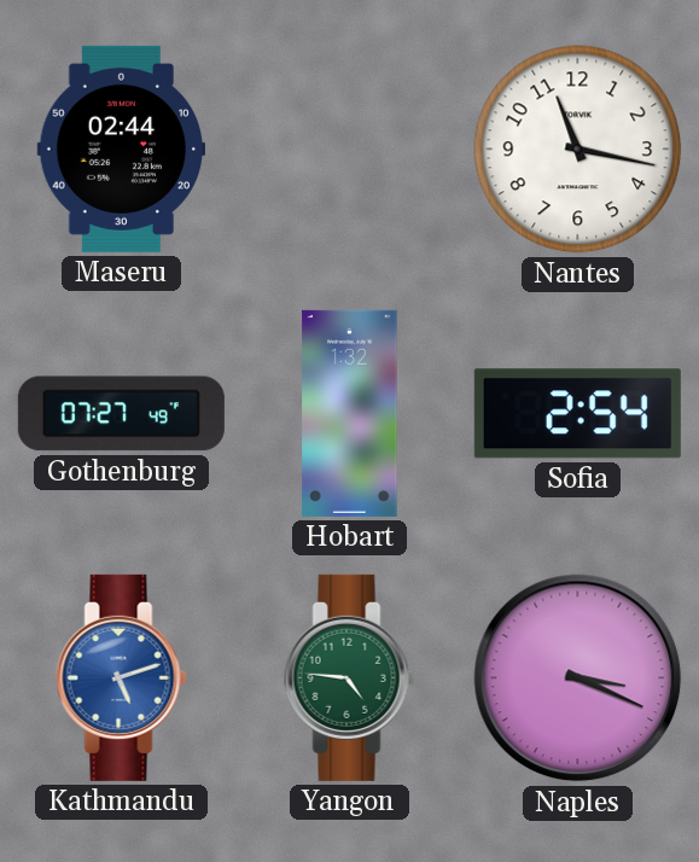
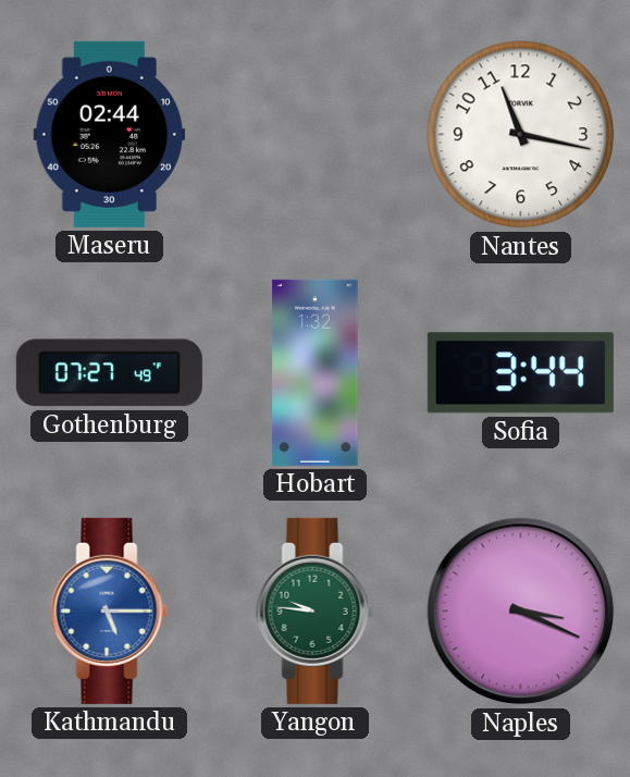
Sofia: 2:54 -> 3:44 (520, 373)
Kathmandu: 5:12 -> 5:15 (110, 610)
Yangon: 4:46 -> 9:46 (316, 610)
